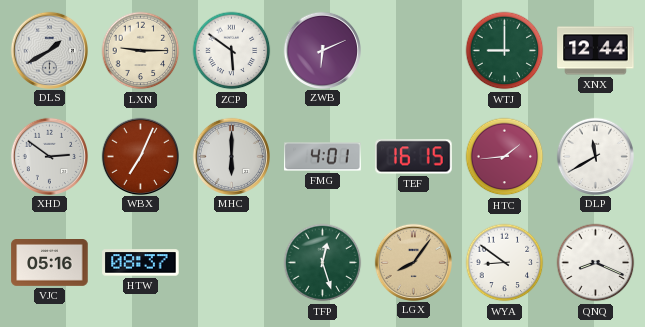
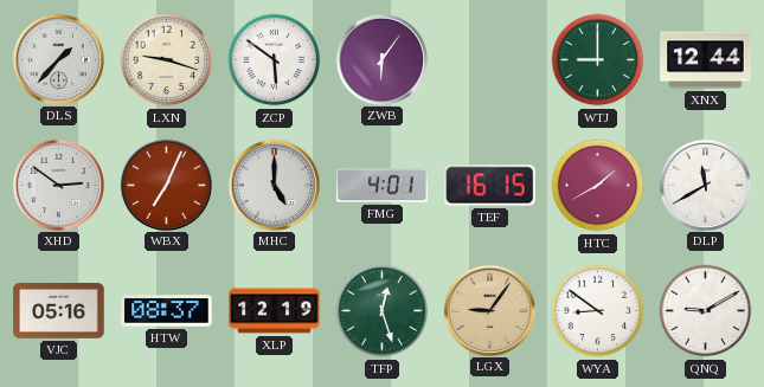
DLS: 1:40 -> 1:37 (58, 59)
LXN: 9:15 -> 9:18 (167, 60)
ZWB: 6:11 -> 6:06 (381, 59)
MHC: 6:00 -> 5:00 (274, 185)
HTC: 1:44 -> 1:40 (598, 186)
XLP: none -> 12:19 (275, 311)
LGX: 8:06 -> 9:06 (489, 310)
QNQ: 8:19 -> 9:10 (706, 311)
